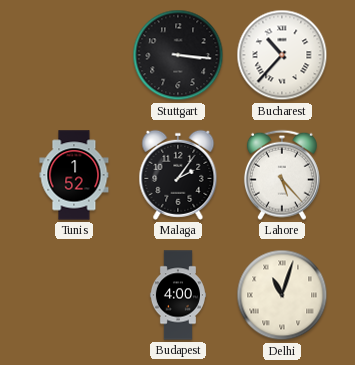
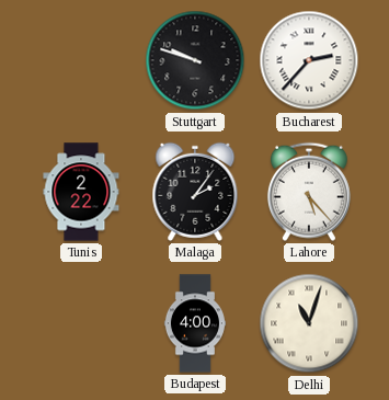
Stuttgart: 3:16 -> 9:48 (195, 60)
Bucharest: 10:37 -> 2:37 (309, 60)
Tunis: 1:52 -> 2:22 (81, 192)
